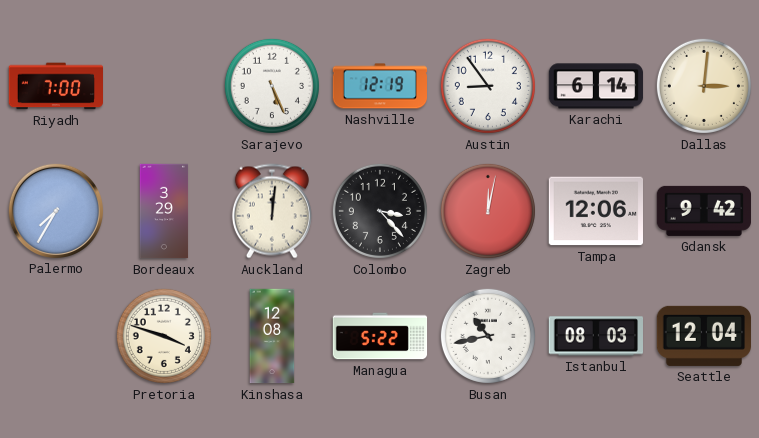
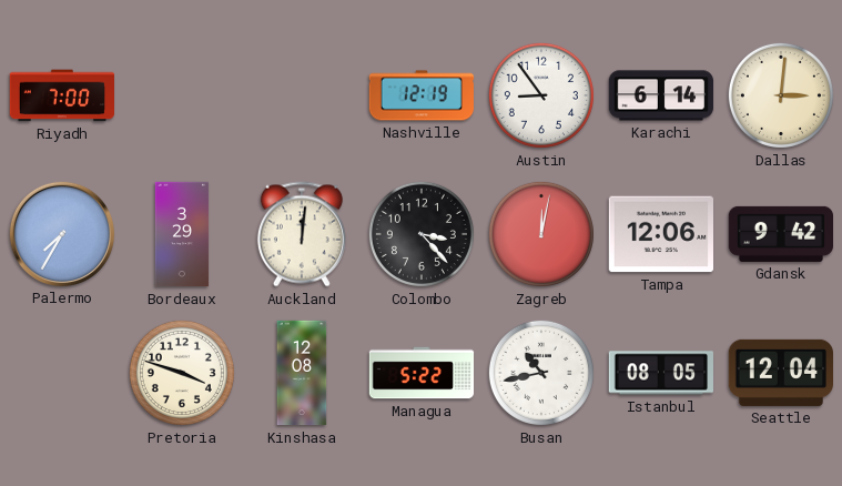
Sarajevo: 5:26 -> none (272, 86)
Istanbul: 08:03 -> 08:05 (660, 373)
